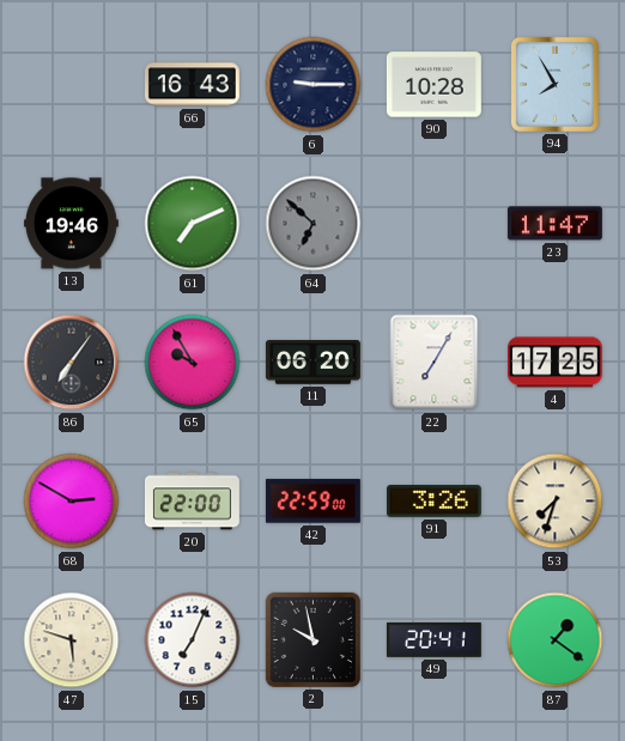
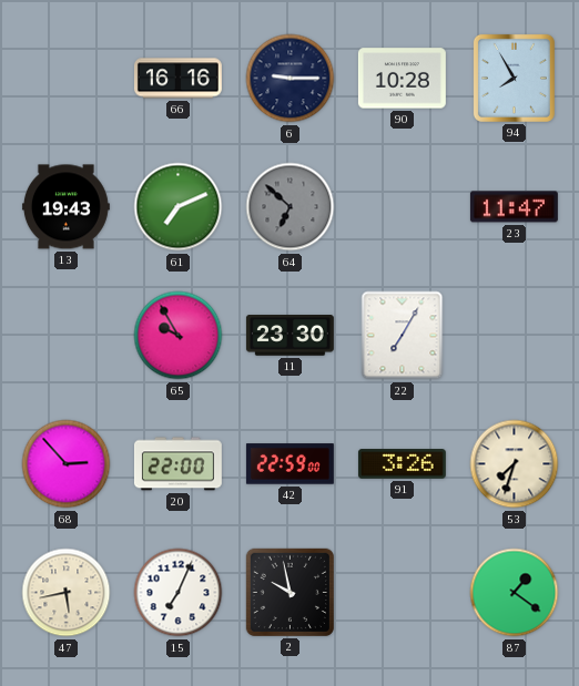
66: 16:43 -> 16:16 (177, 79)
13: 19:46 -> 19:43 (65, 207)
86: 7:06 -> none (72, 363)
11: 06:20 -> 23:30 (289, 336)
4: 17:25 -> none (554, 363)
68: 2:50 -> 2:53 (67, 464)
47: 5:48 -> 5:43 (67, 593)
49: 20:41 -> none (433, 639)
